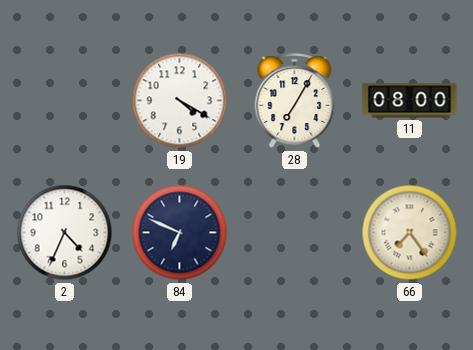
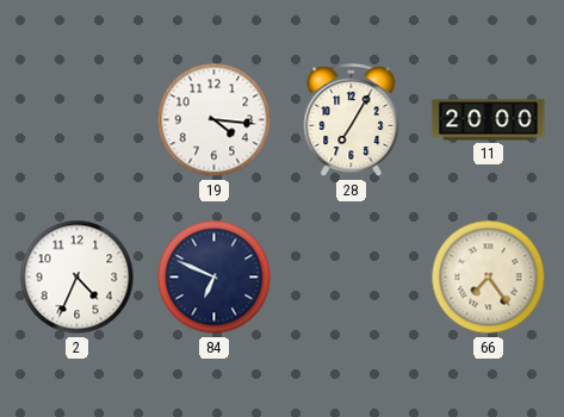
19: 4:20 -> 4:16 (215, 120)
11: 08:00 -> 20:00 (489, 120)
